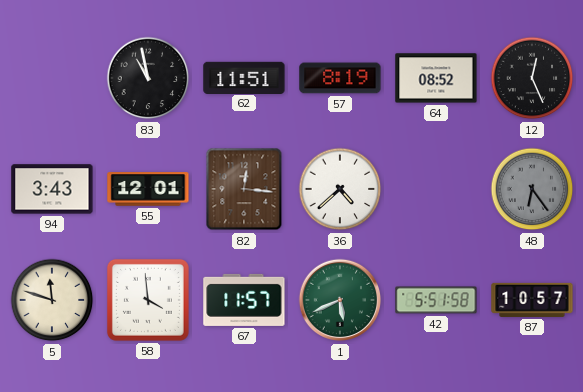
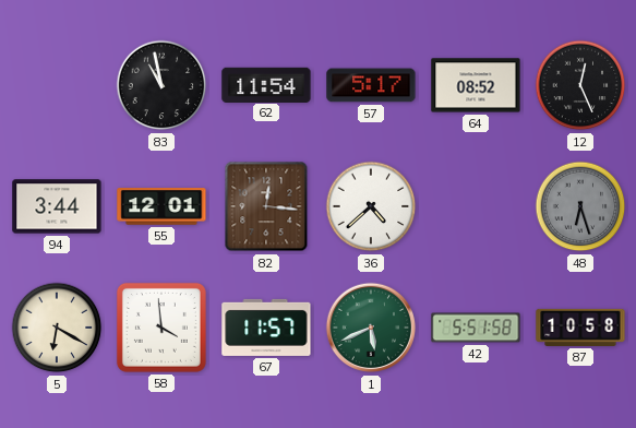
62: 11:51 -> 11:54 (266, 84)
57: 8:19 -> 5:17 (371, 85)
94: 3:43 -> 3:44 (57, 206)
48: 6:24 -> 6:27 (580, 206)
5: 11:48 -> 6:20 (57, 328)
87: 10:57 -> 10:58 (580, 328)
